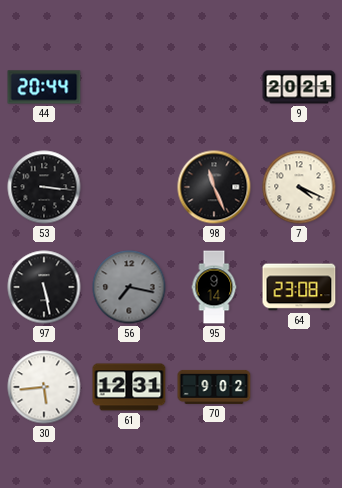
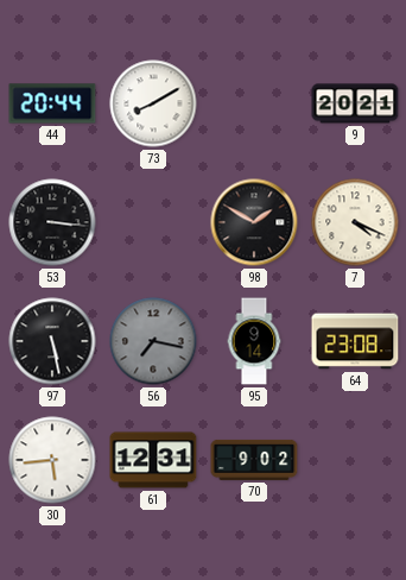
73: none -> 8:10 (153, 103)
98: 11:26 -> 1:50 (254, 222)
